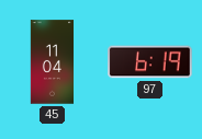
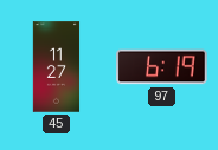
45: 11:04 -> 11:27 (57, 67)
